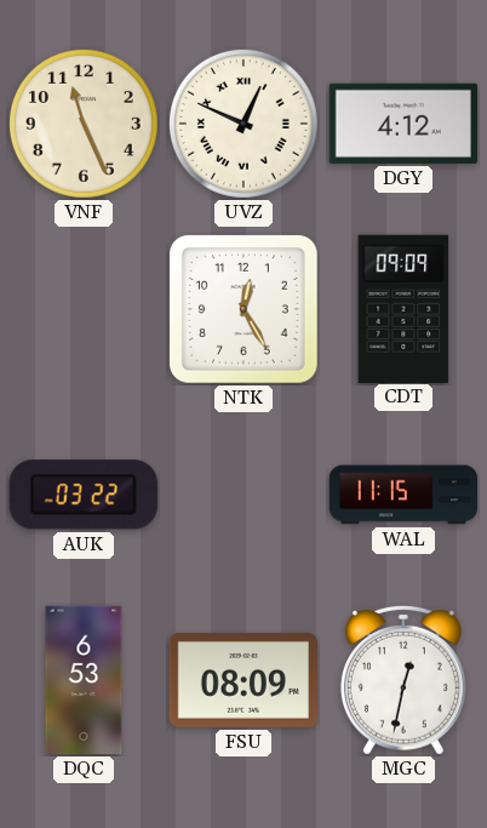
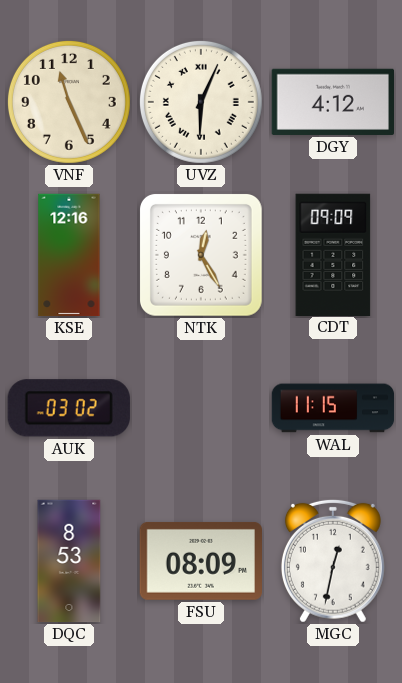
UVZ: 12:49 -> 6:04 (201, 102)
KSE: none -> 12:16 (69, 255)
AUK: 03:22 -> 03:02 (69, 408)
DQC: 6:53 -> 8:53 (69, 561)
